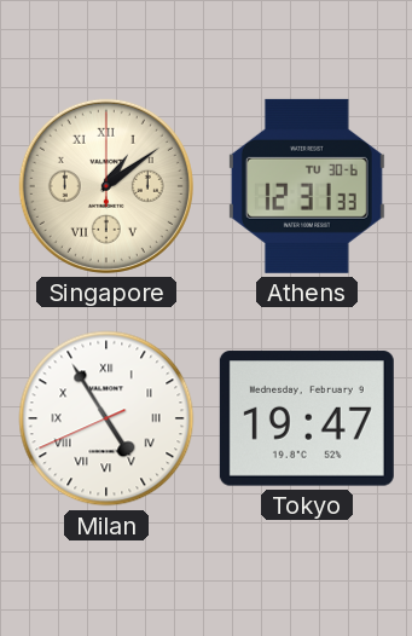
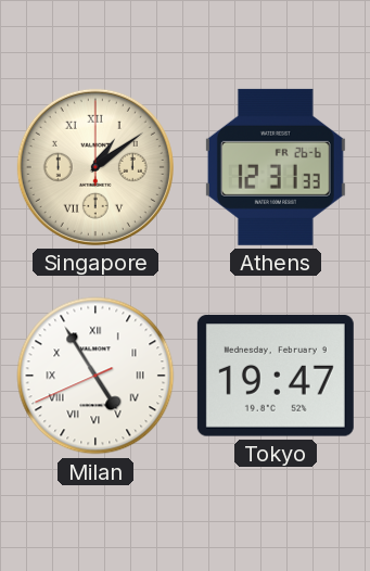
Athens date: TU 30-6 -> FR 26-6 (276, 167)
